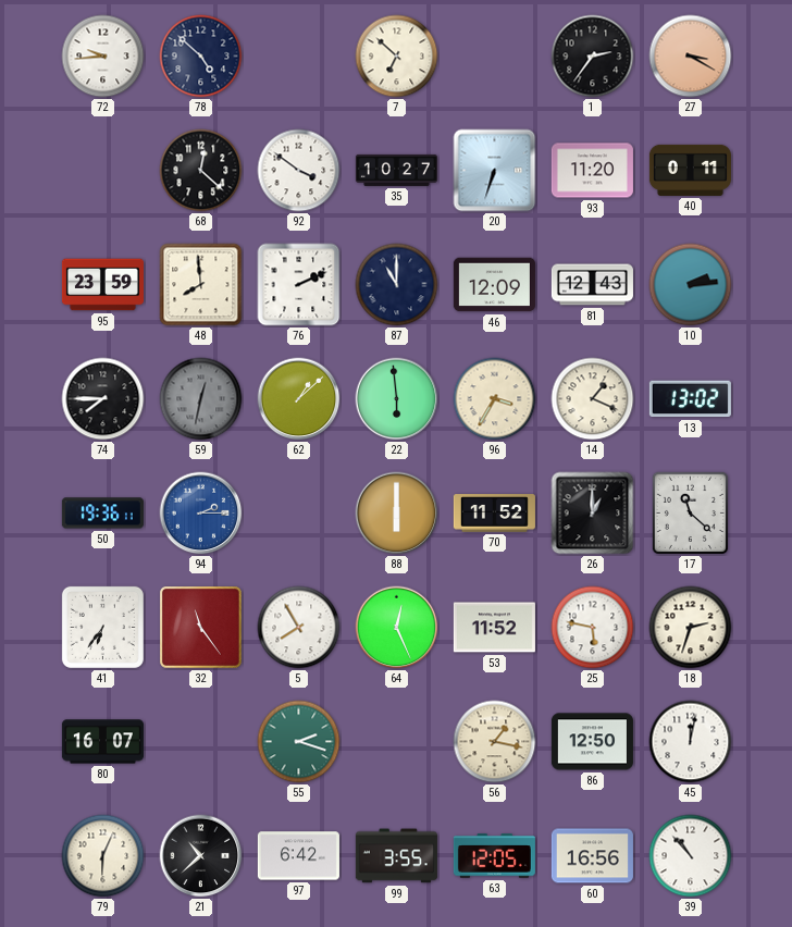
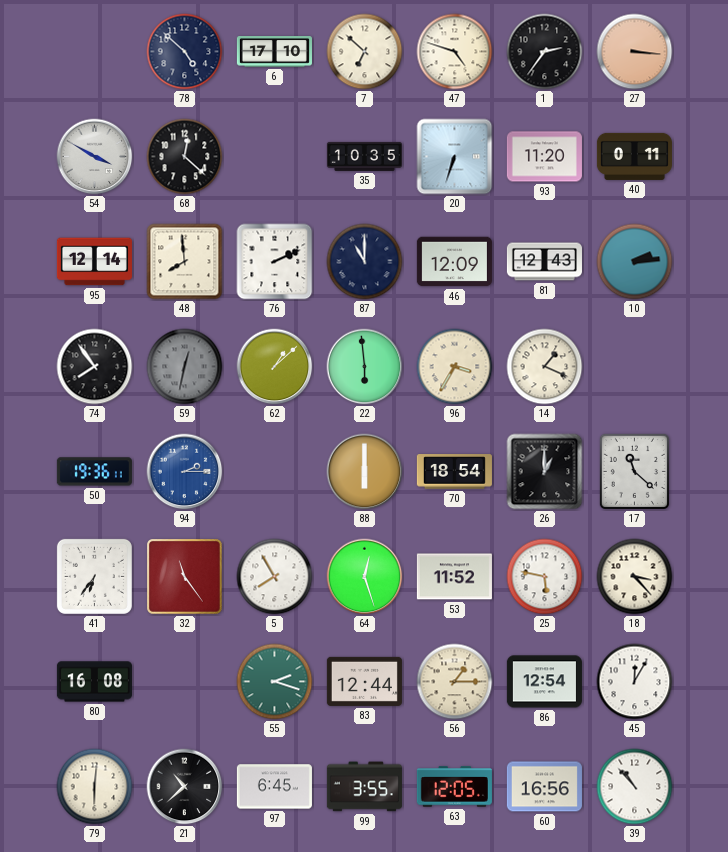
72: 9:44 -> none (103, 57)
6: none -> 17:10 (274, 52)
47: none -> 4:48 (455, 52)
27: 3:20 -> 3:16 (635, 52)
54: none -> 3:50 (95, 157)
92: 3:51 -> none (299, 171)
35: 10:27 -> 10:35 (364, 156)
95: 23:59 -> 12:14 (94, 262)
74: 7:45 -> 7:54 (95, 367)
13: 13:02 -> none (690, 399)
70: 11:52 -> 18:54 (454, 472)
64: 12:26 -> 12:27 (365, 577)
18: 2:33 -> 3:23 (635, 577)
80: 16:07 -> 16:08 (94, 682)
83: none -> 12:44 (364, 681)
56: 1:17 -> 1:15 (455, 682)
86: 12:50 -> 12:54 (544, 682)
45: 12:02 -> 12:05 (635, 682)
79: 6:04 -> 6:01 (95, 787)
97: 6:42 -> 6:45 (274, 787)
